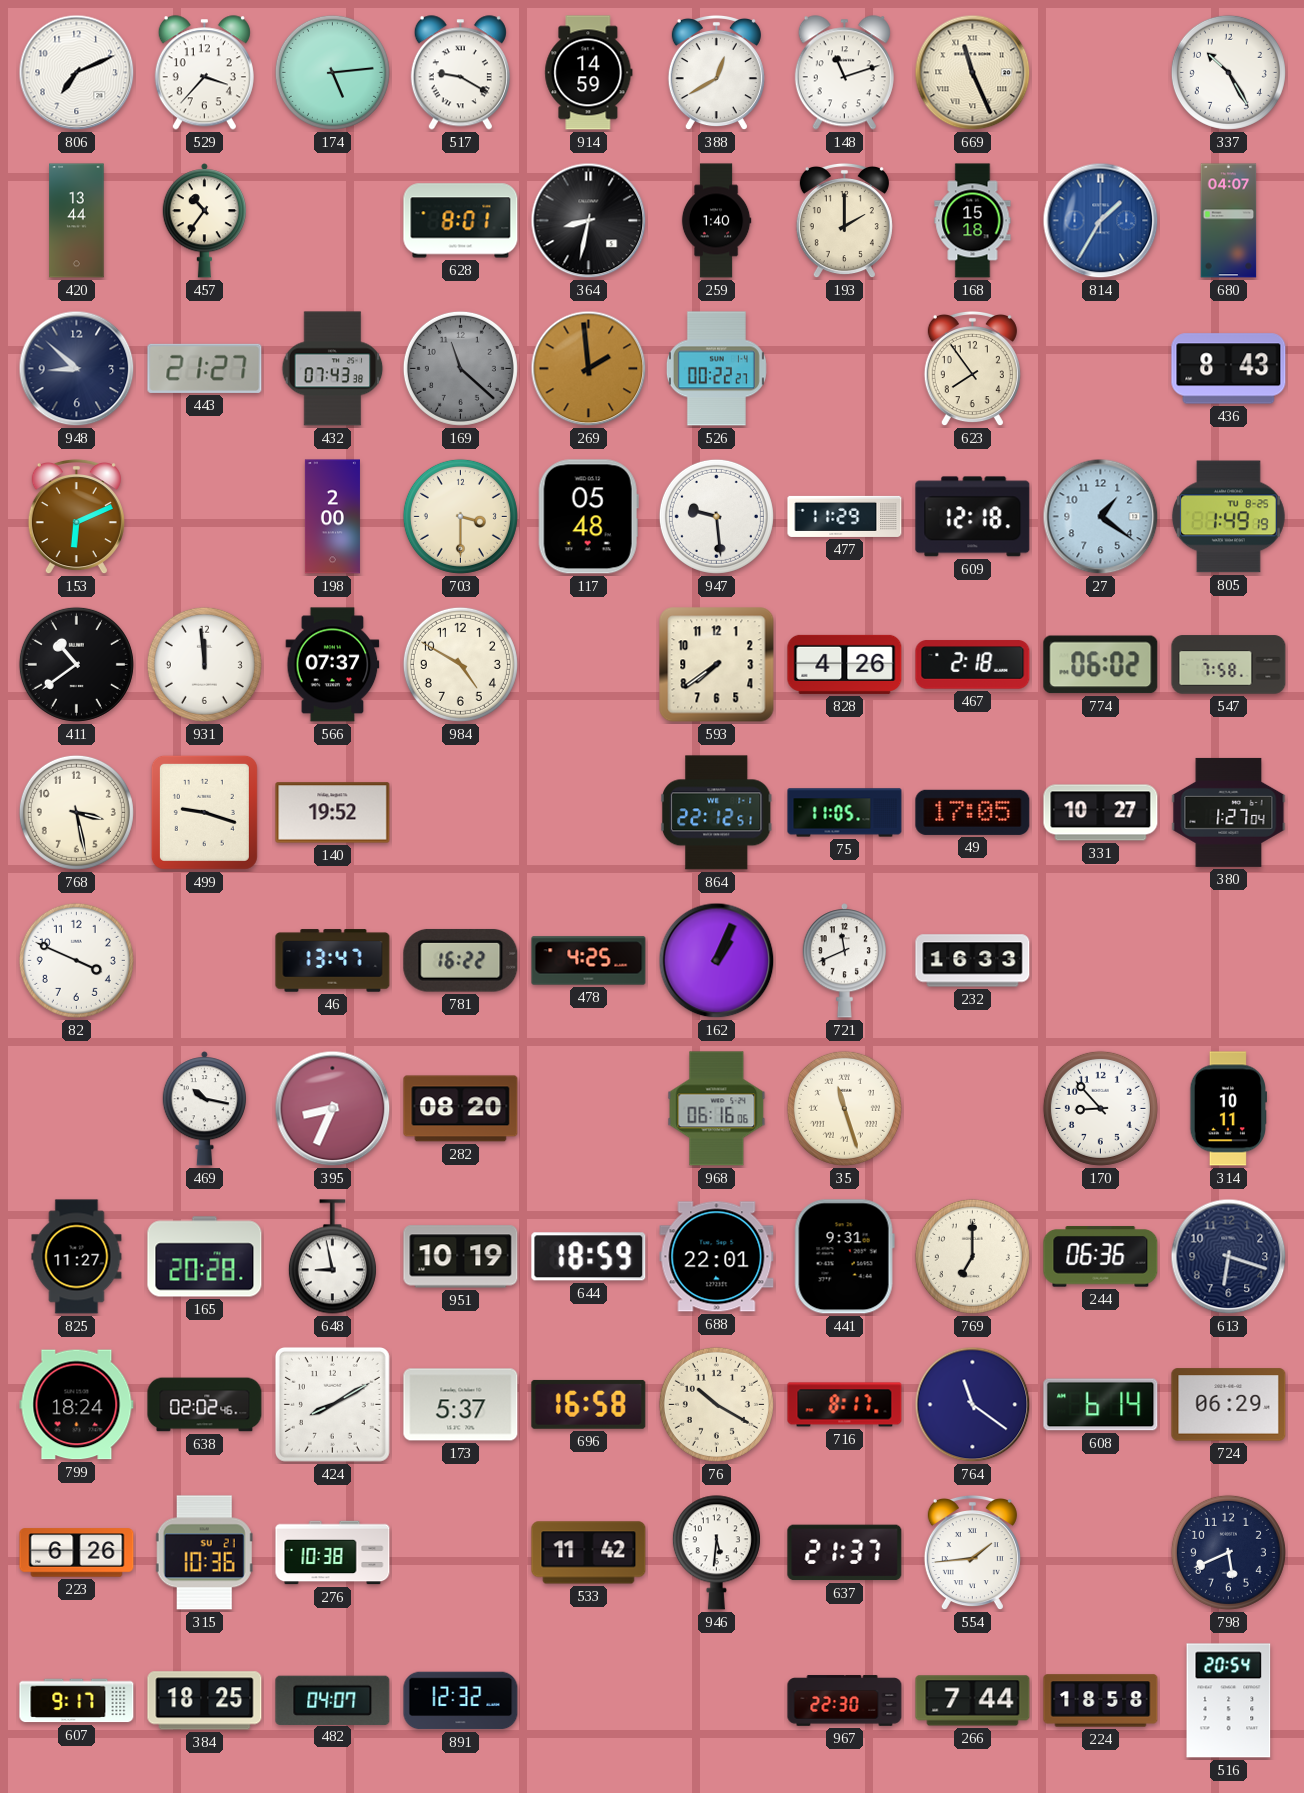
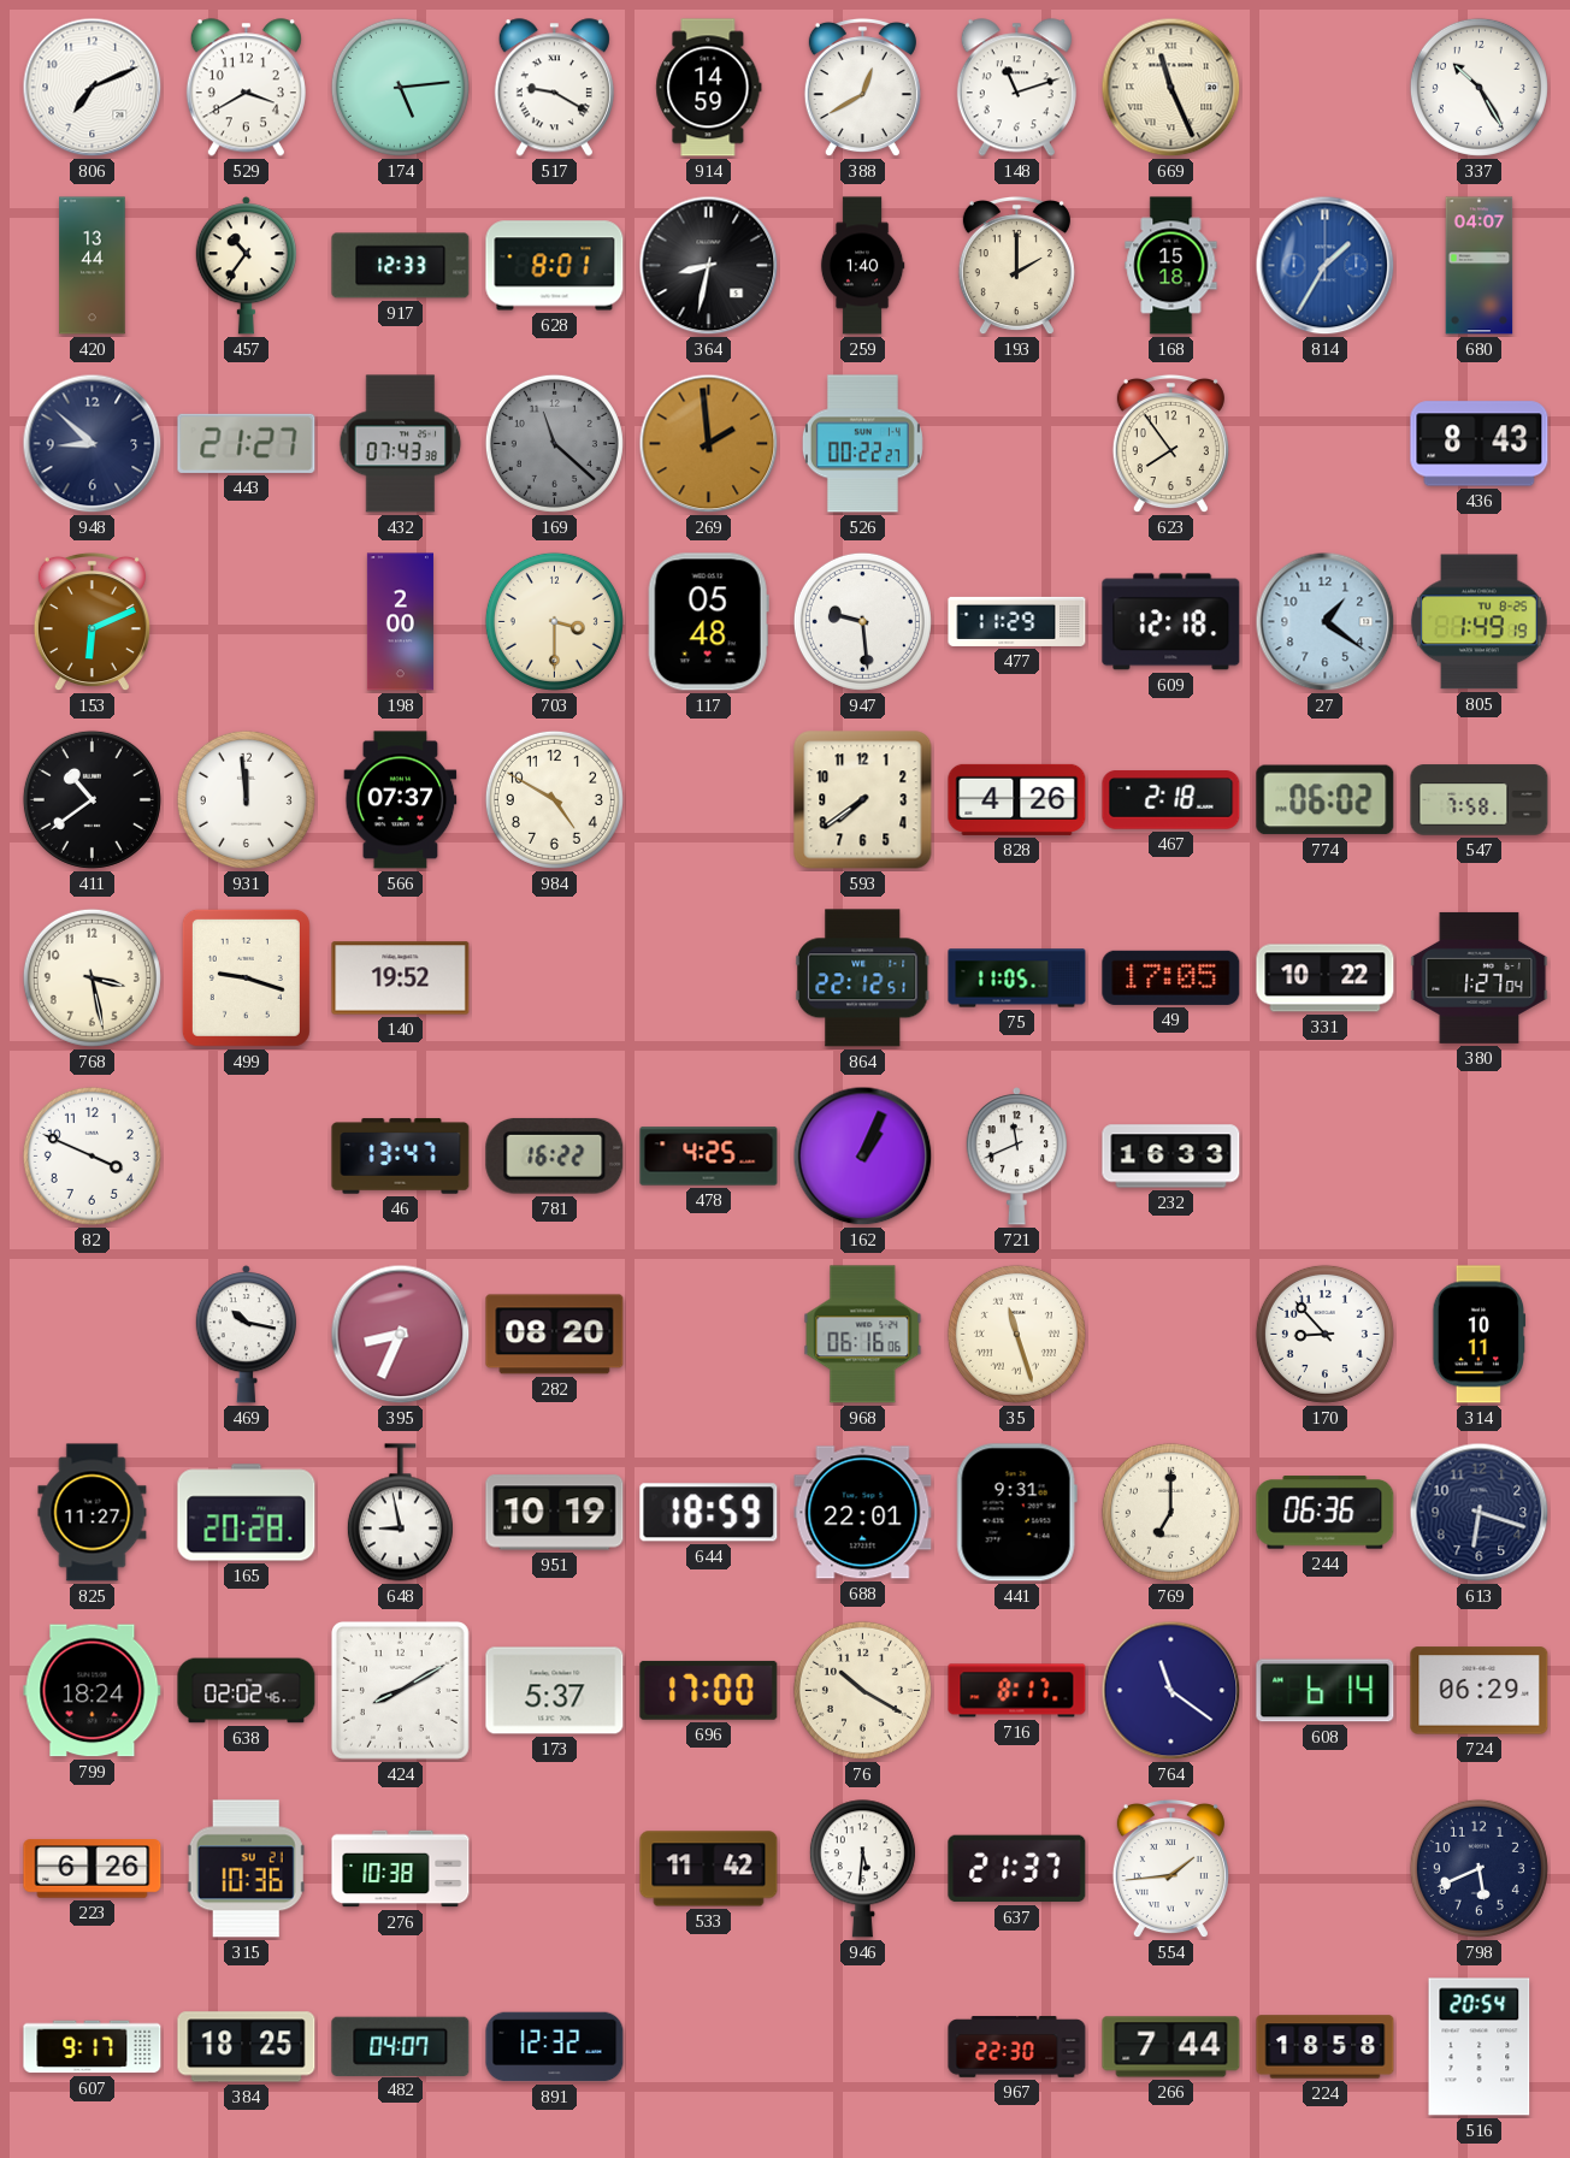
529: 3:37 -> 3:40 (246, 88)
917: none -> 12:33 (401, 266)
331: 10:27 -> 10:22 (1326, 979)
696: 16:58 -> 17:00 (709, 1690)
